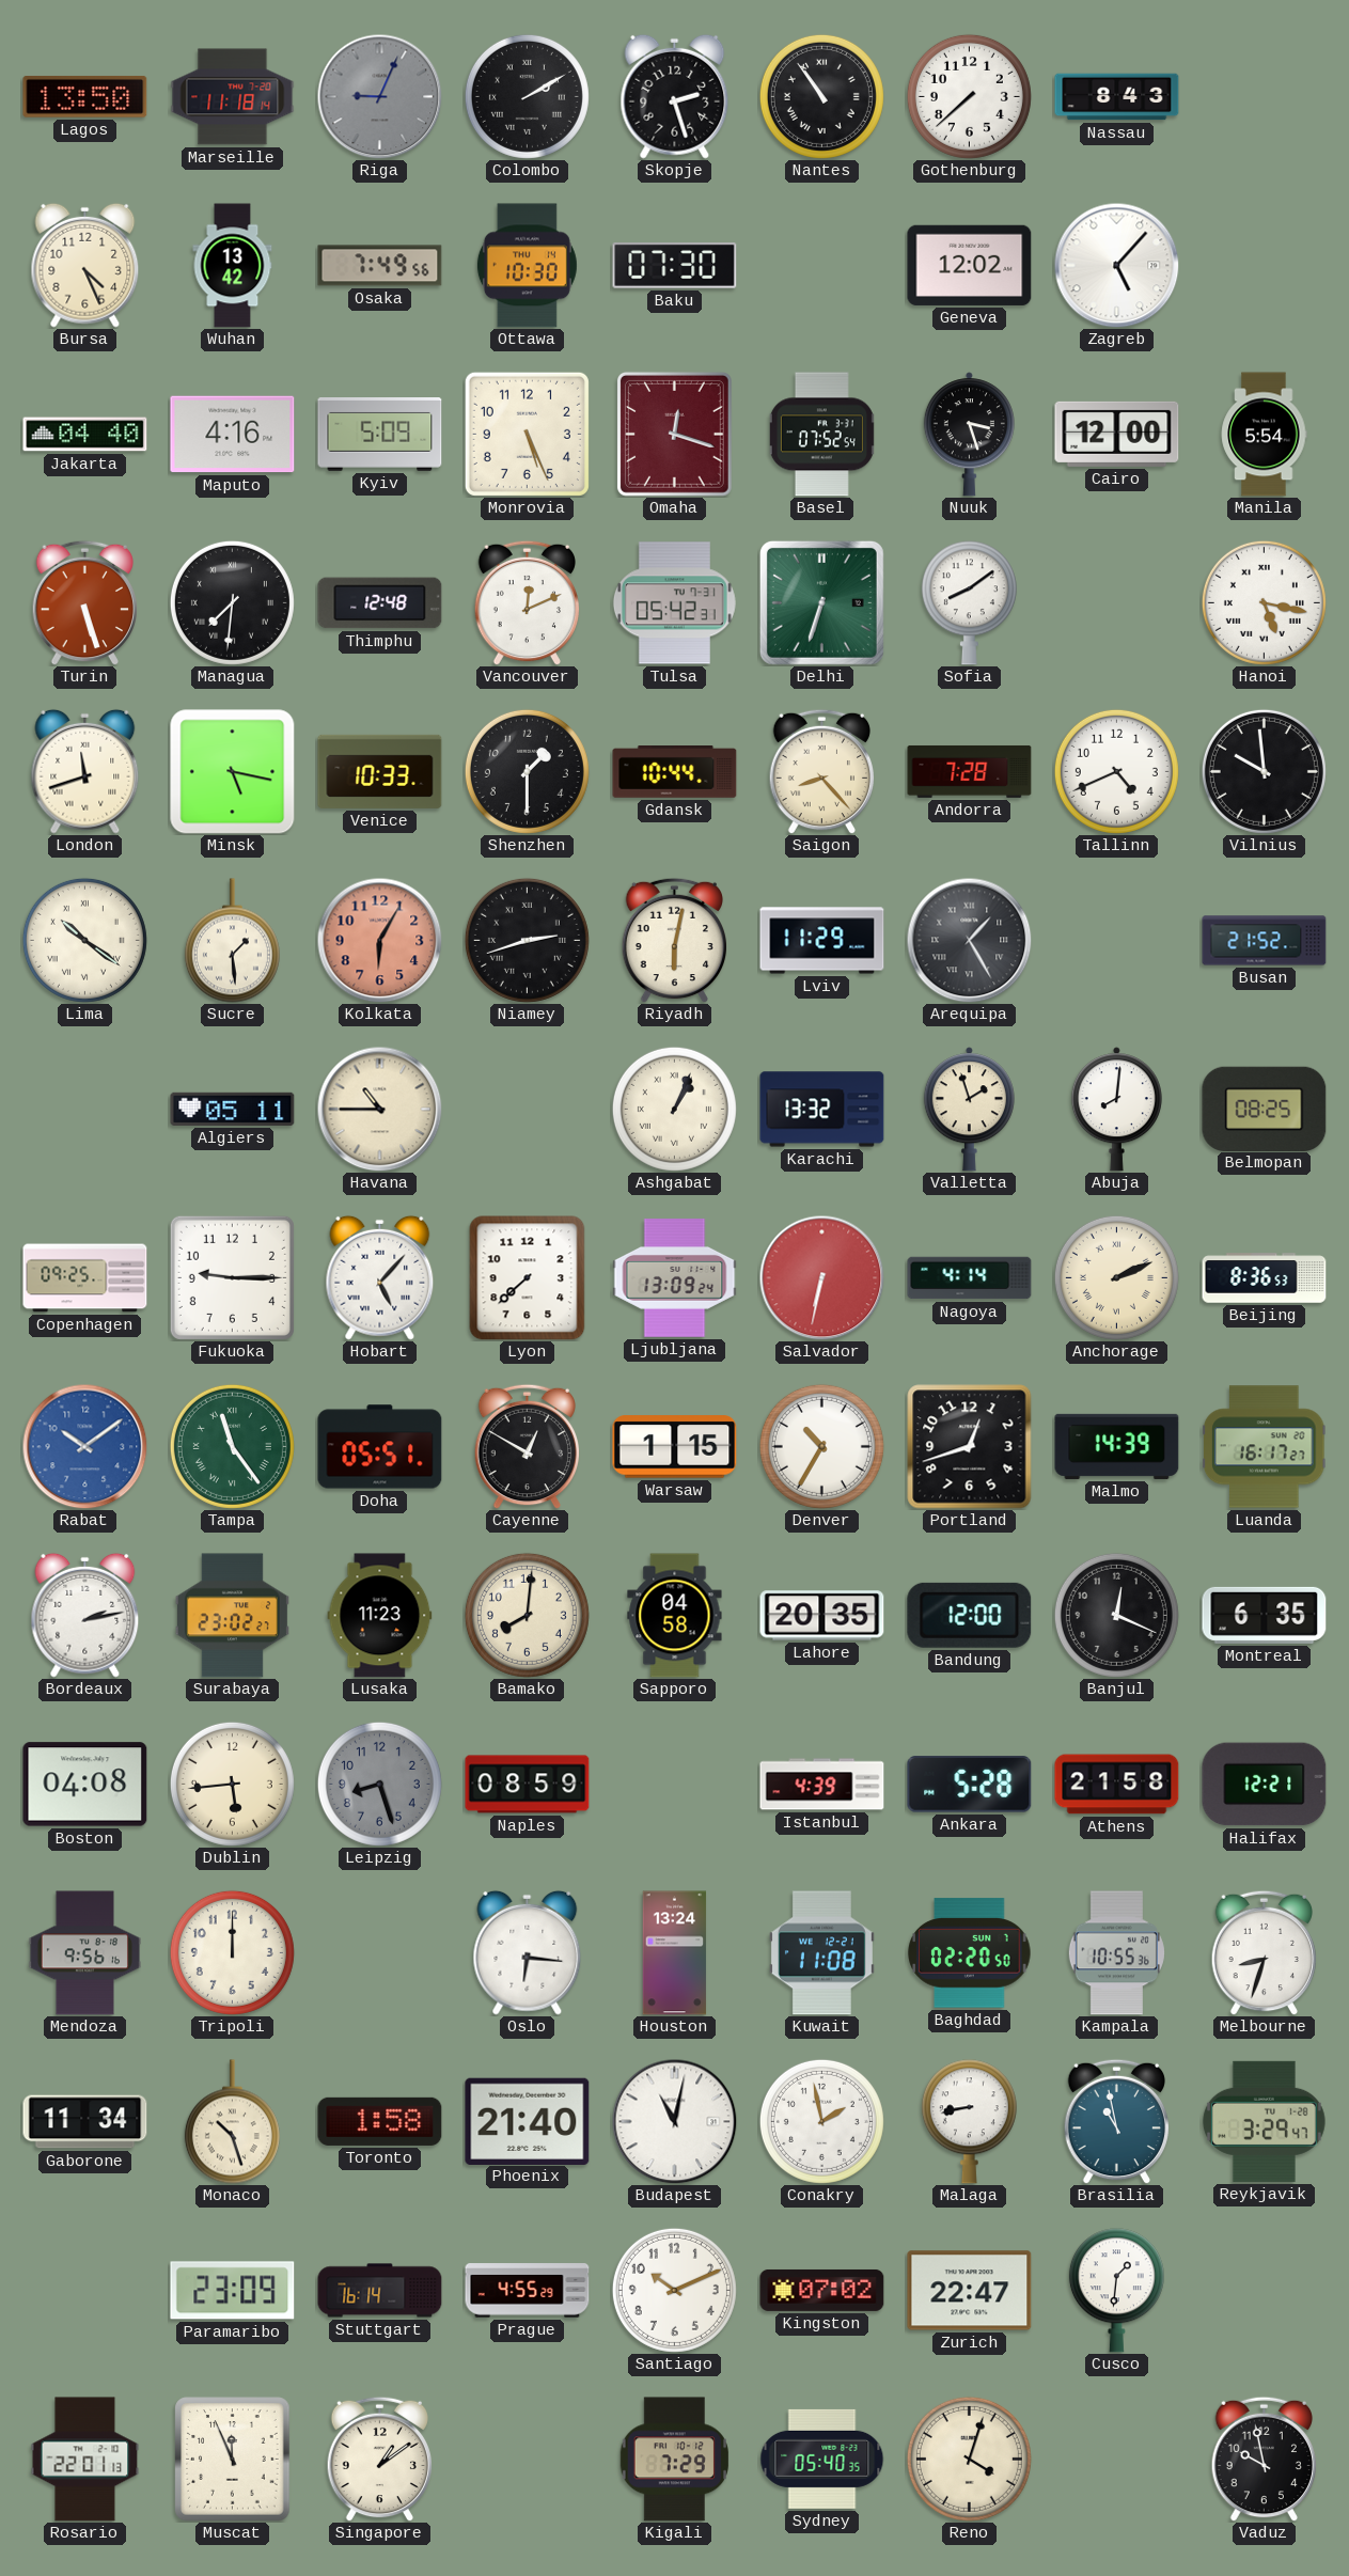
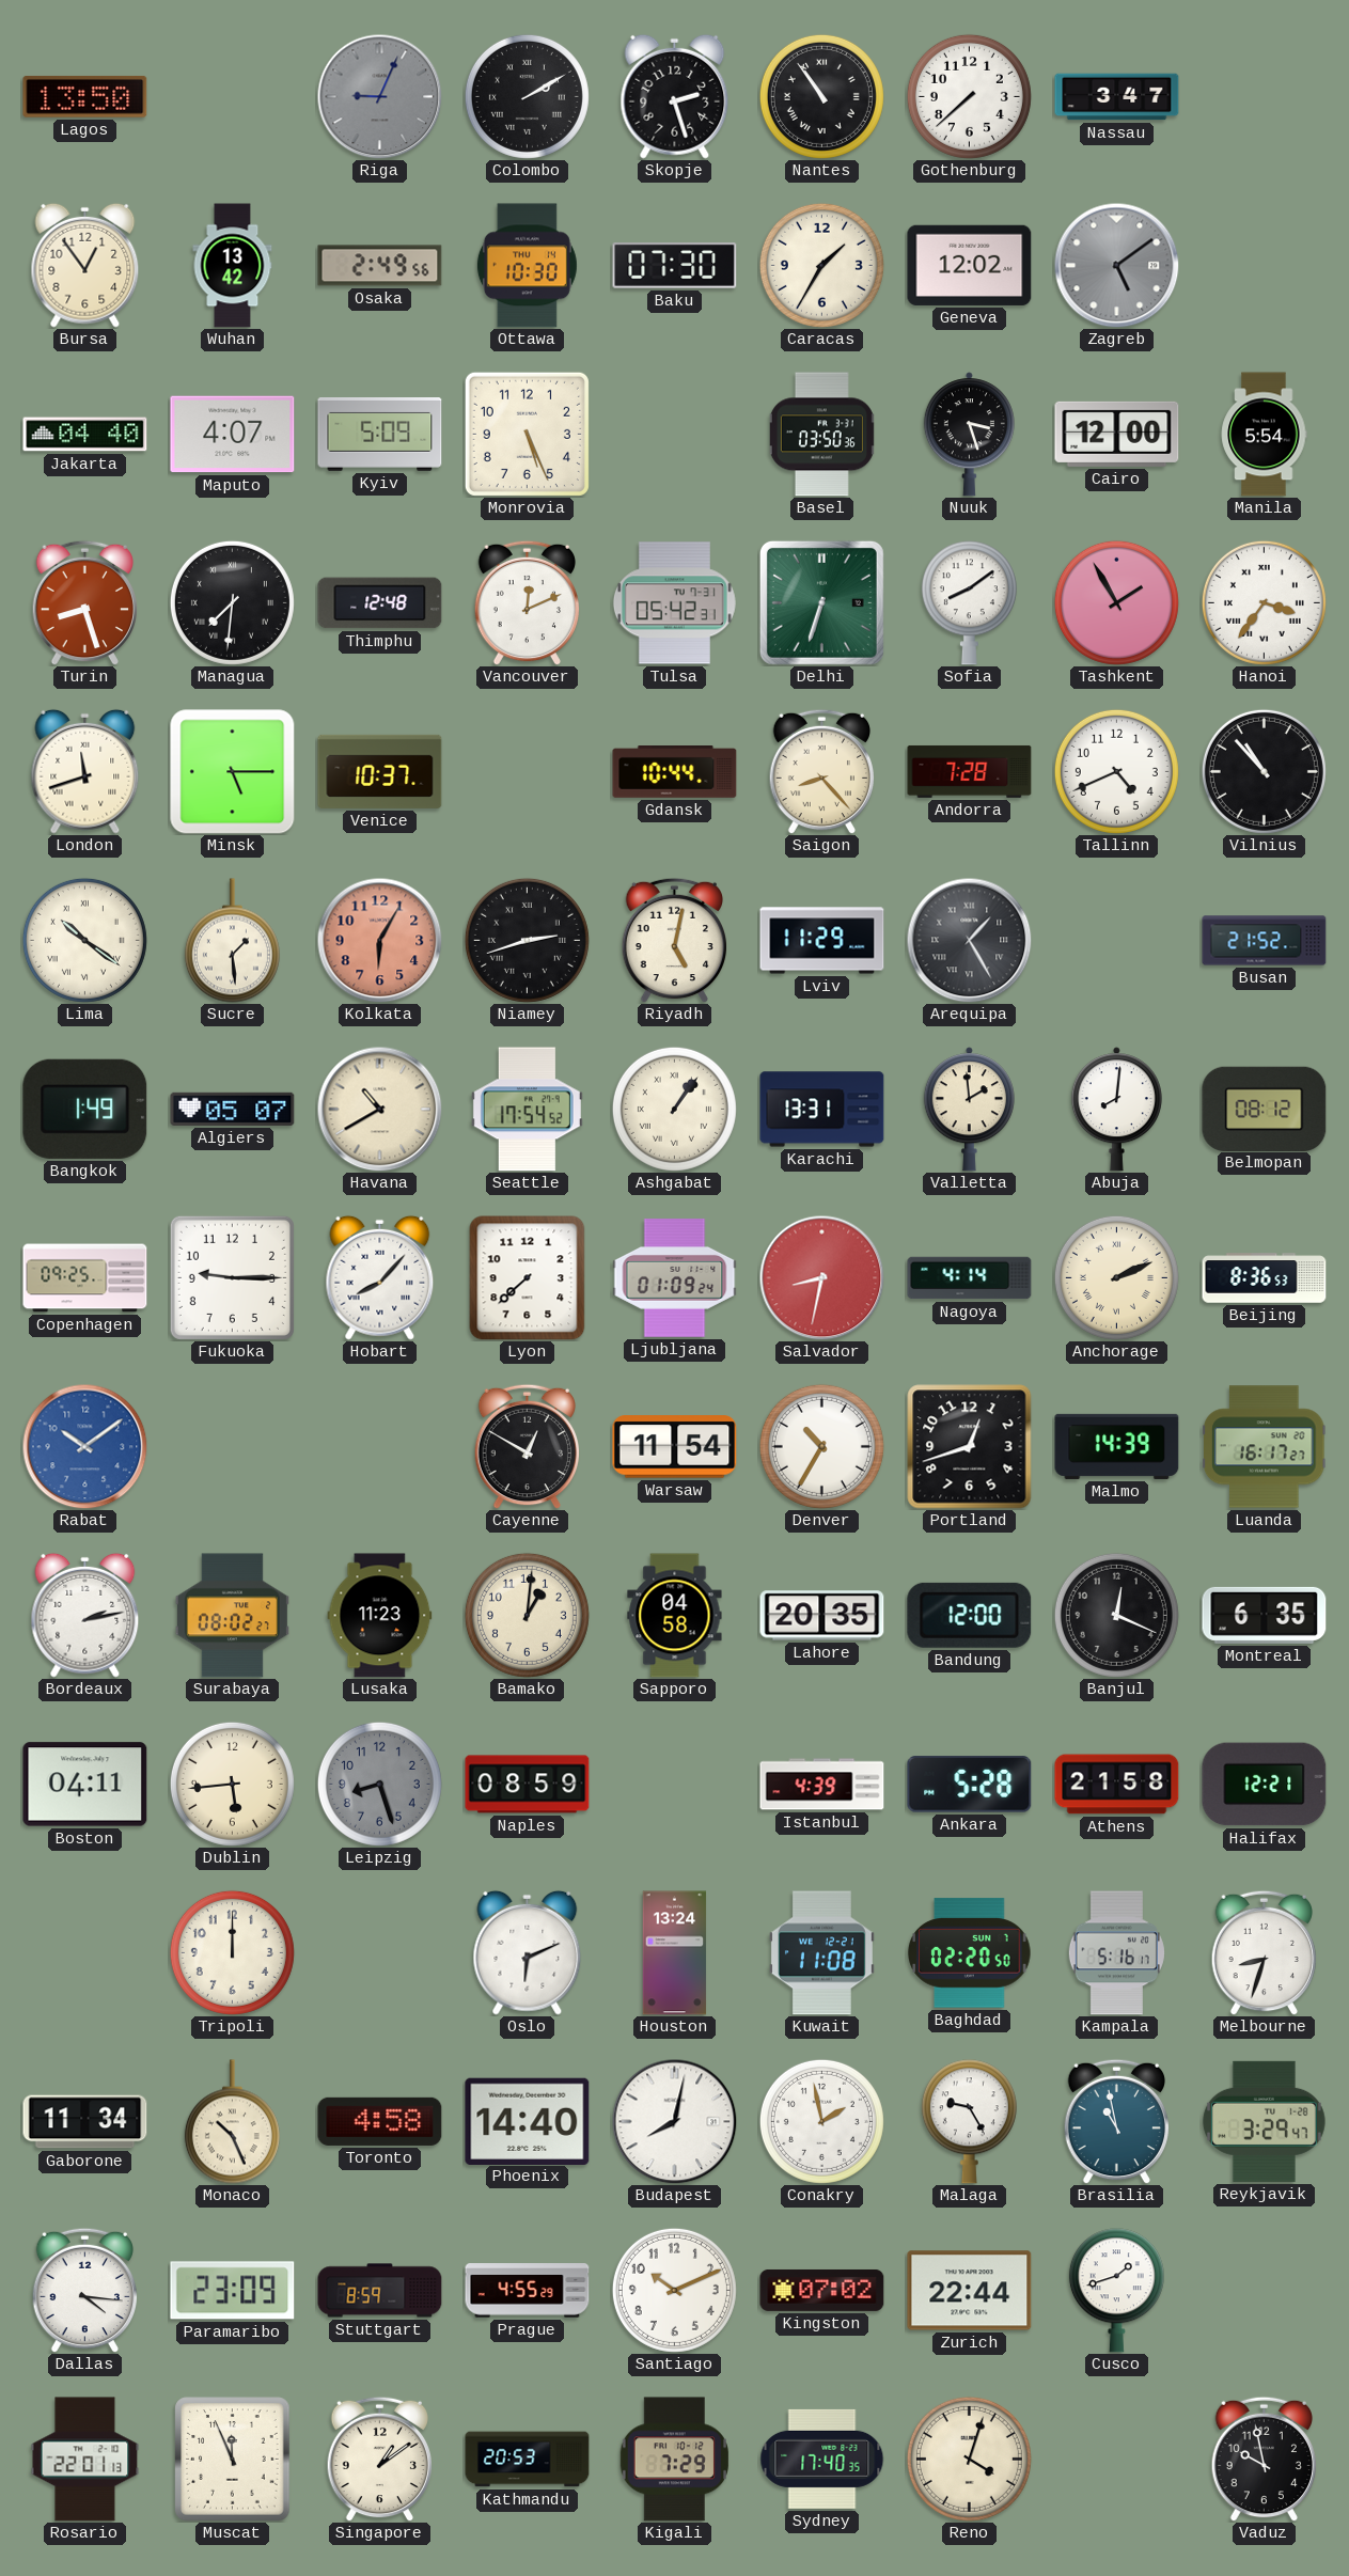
Marseille: 11:18 -> none (233, 97)
Nassau: 8:43 -> 3:47 (1117, 97)
Bursa: 4:26 -> 12:54 (85, 265)
Osaka: 7:49 -> 2:49 (380, 266)
Caracas: none -> 1:35 (821, 265)
Zagreb: 5:07 -> 5:09 (1116, 265)
Zagreb dial: white -> grey (1116, 265)
Maputo: 4:16 -> 4:07 (233, 435)
Omaha: 12:18 -> none (674, 434)
Basel: 07:52 -> 03:50 (821, 435)
Turin: 5:27 -> 8:27 (85, 602)
Tashkent: none -> 1:55 (1116, 602)
Hanoi: 5:17 -> 3:36 (1264, 602)
Minsk: 5:17 -> 5:15 (233, 772)
Venice: 10:33 -> 10:37 (380, 771)
Shenzhen: 1:30 -> none (527, 771)
Vilnius: 9:59 -> 10:53 (1264, 771)
Riyadh: 6:02 -> 5:02 (675, 940)
Bangkok: none -> 1:49 (85, 1109)
Algiers: 05:11 -> 05:07 (233, 1109)
Havana: 10:45 -> 10:40 (379, 1109)
Seattle: none -> 17:54 (527, 1110)
Ashgabat: 1:04 -> 1:06 (674, 1109)
Karachi: 13:32 -> 13:31 (822, 1110)
Valletta: 1:57 -> 1:59 (969, 1110)
Belmopan: 08:25 -> 08:12 (1265, 1109)
Hobart: 5:07 -> 8:07 (380, 1277)
Ljubljana: 13:09 -> 01:09 (675, 1278)
Salvador: 6:32 -> 8:32 (821, 1277)
Tampa: 11:24 -> none (232, 1446)
Doha: 05:51 -> none (380, 1447)
Warsaw: 1:15 -> 11:54 (675, 1447)
Surabaya: 23:02 -> 08:02 (232, 1616)
Bamako: 8:01 -> 1:01 (527, 1615)
Boston: 04:08 -> 04:11 (85, 1785)
Mendoza: 9:56 -> none (84, 1953)
Oslo: 6:16 -> 6:11 (528, 1952)
Kampala: 10:55 -> 5:16 (1116, 1953)
Monaco: 10:27 -> 10:26 (232, 2122)
Toronto: 1:58 -> 4:58 (380, 2121)
Phoenix: 21:40 -> 14:40 (528, 2121)
Budapest: 11:02 -> 8:02 (674, 2121)
Malaga: 8:43 -> 9:25 (969, 2122)
Dallas: none -> 4:16 (85, 2290)
Stuttgart: 16:14 -> 8:59 (380, 2291)
Zurich: 22:47 -> 22:44 (970, 2291)
Cusco: 1:31 -> 1:42 (1116, 2291)
Kathmandu: none -> 20:53 (528, 2460)
Sydney: 05:40 -> 17:40 (822, 2459)
